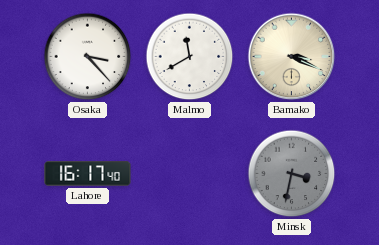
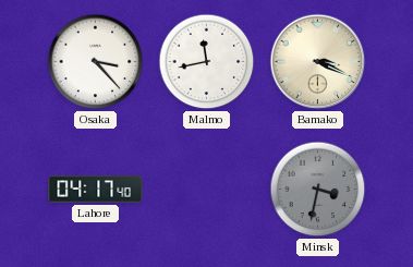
Malmo: 11:40 -> 11:43 (207, 62)
Lahore: 16:17 -> 04:17 (96, 190)
